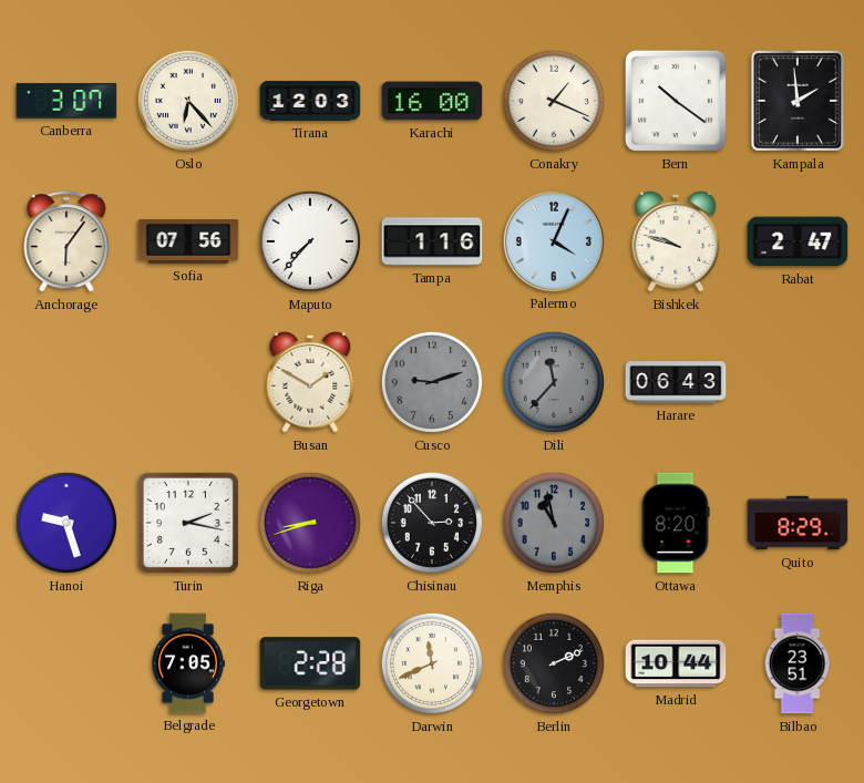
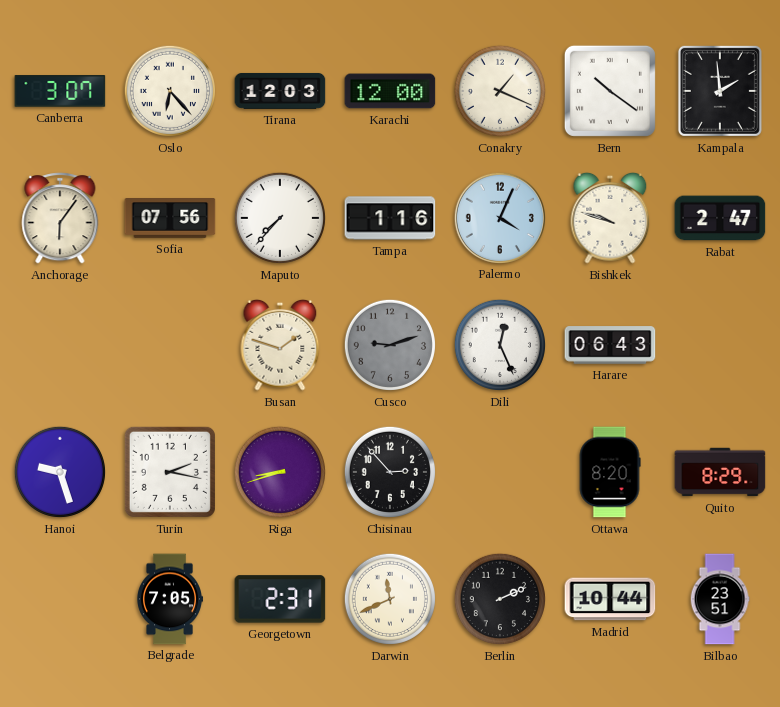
Karachi: 16:00 -> 12:00 (390, 91)
Busan: 1:50 -> 1:48 (280, 345)
Dili: 11:37 -> 12:26 (500, 345)
Dili dial: grey -> white (500, 345)
Memphis: 10:58 -> none (554, 523)
Georgetown: 2:28 -> 2:31 (280, 599)
